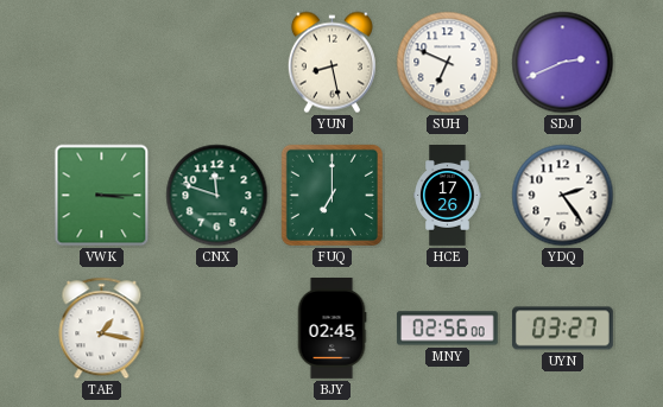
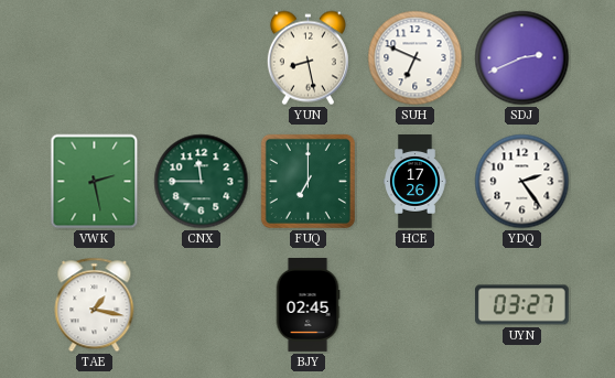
VWK: 3:15 -> 2:28 (95, 182)
CNX: 11:48 -> 11:45 (202, 182)
MNY: 02:56 -> none (447, 329)
